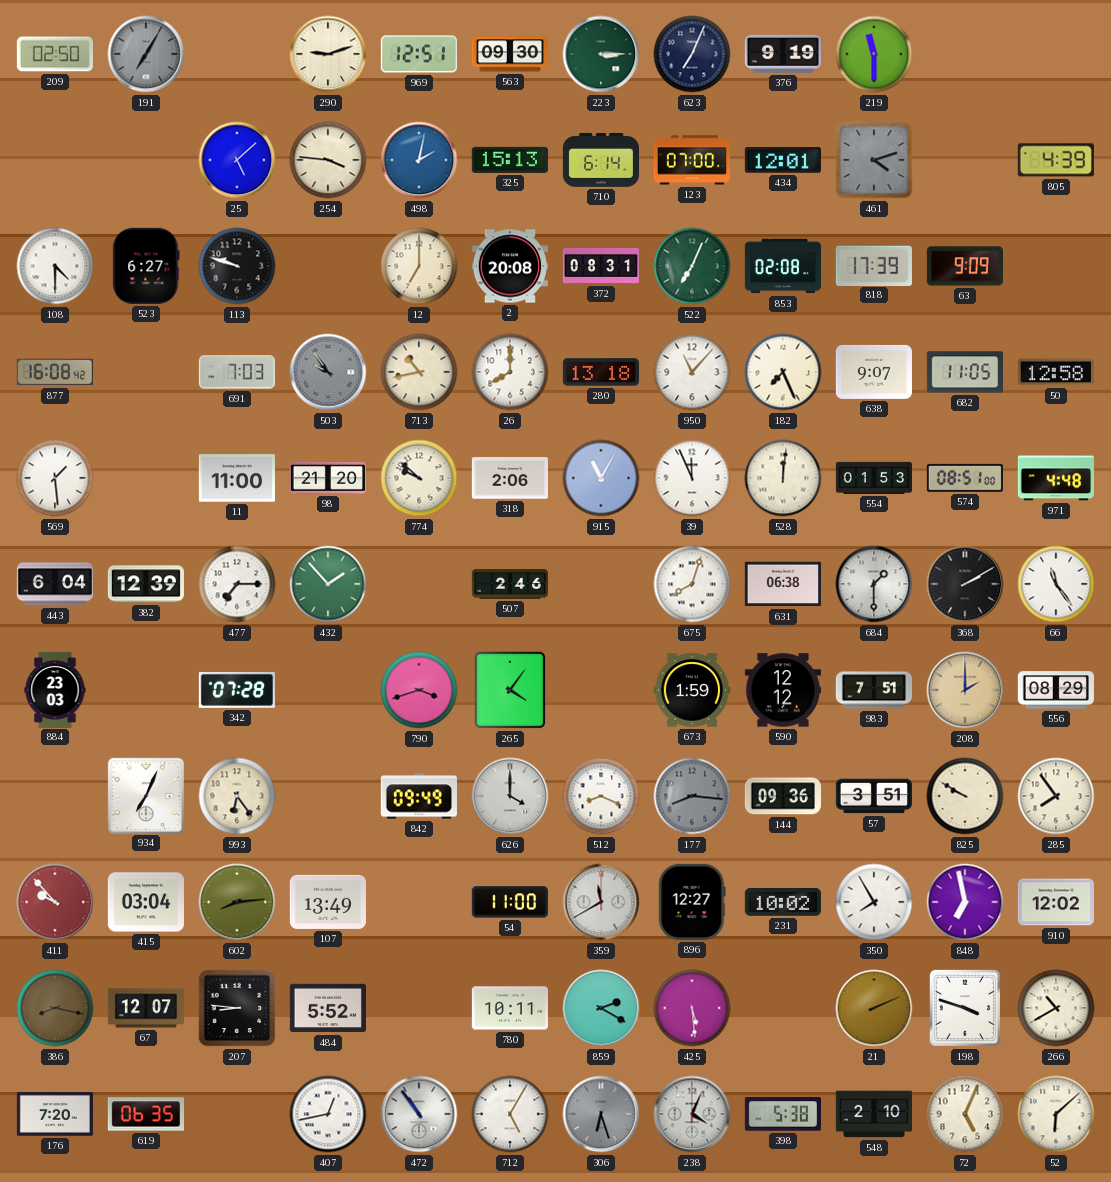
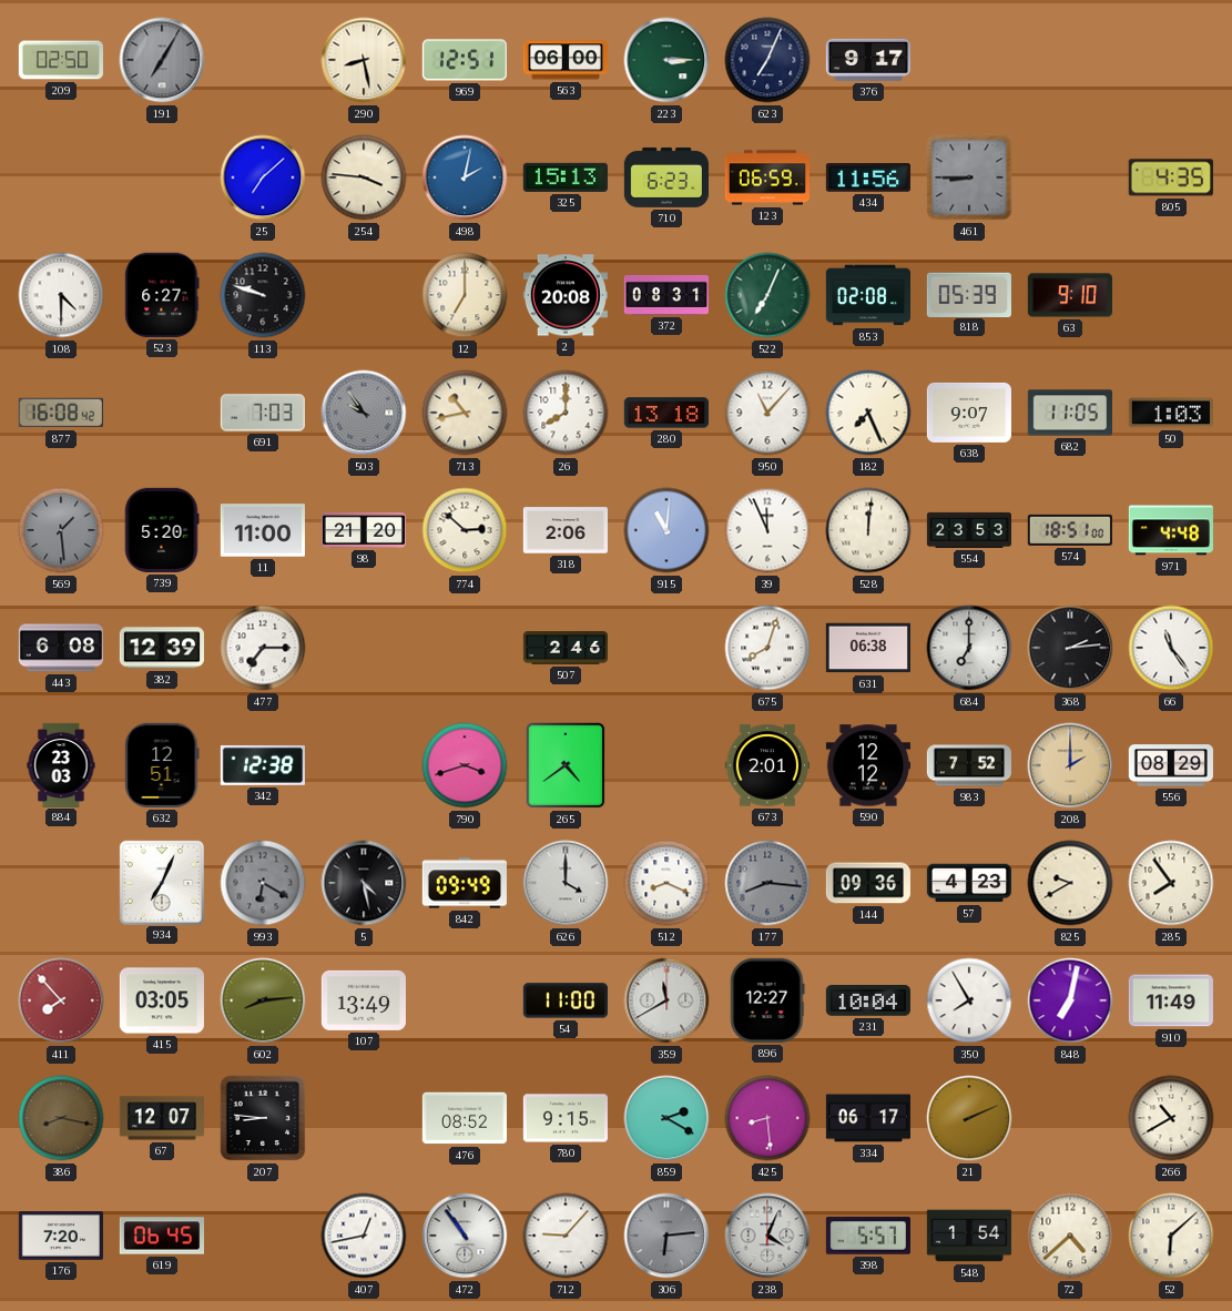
290: 9:12 -> 8:28 (364, 60)
563: 09:30 -> 06:00 (564, 60)
376: 9:19 -> 9:17 (867, 60)
219: 11:30 -> none (874, 54)
25: 5:08 -> 7:08 (263, 177)
710: 6:14 -> 6:23 (665, 177)
123: 07:00 -> 06:59 (767, 177)
434: 12:01 -> 11:56 (868, 177)
461: 4:12 -> 8:45 (969, 177)
805: 4:39 -> 4:35 (1171, 177)
818: 17:39 -> 05:39 (969, 294)
63: 9:09 -> 9:10 (1069, 295)
50: 12:58 -> 1:03 (1171, 413)
569 dial: white -> grey (61, 530)
739: none -> 5:20 (162, 530)
774: 9:52 -> 2:52 (465, 530)
915: 11:05 -> 11:01 (666, 530)
554: 01:53 -> 23:53 (968, 530)
574: 08:51 -> 18:51 (1070, 530)
443: 6:04 -> 6:08 (61, 648)
432: 1:53 -> none (328, 584)
684: 1:30 -> 7:00 (969, 648)
368: 2:10 -> 2:14 (1070, 648)
632: none -> 12:51 (162, 765)
342: 07:28 -> 12:38 (263, 765)
265: 4:06 -> 4:39 (566, 765)
673: 1:59 -> 2:01 (766, 765)
983: 7:51 -> 7:52 (968, 765)
993: 6:24 -> 6:20 (263, 883)
993 dial: cream -> grey (263, 883)
5: none -> 4:28 (364, 883)
57: 3:51 -> 4:23 (969, 883)
825: 9:50 -> 9:40 (1070, 883)
411: 9:53 -> 7:53 (61, 1000)
415: 03:04 -> 03:05 (162, 1000)
231: 10:02 -> 10:04 (868, 1000)
848: 6:58 -> 7:02 (1070, 1000)
910: 12:02 -> 11:49 (1171, 1000)
484: 5:52 -> none (327, 1008)
476: none -> 08:52 (464, 1118)
780: 10:11 -> 9:15 (566, 1118)
425: 5:29 -> 8:29 (767, 1118)
334: none -> 06:17 (867, 1118)
198: 3:48 -> none (965, 1008)
619: 06:35 -> 06:45 (161, 1236)
712: 5:05 -> 9:07 (566, 1236)
306: 6:27 -> 6:14 (666, 1236)
398: 5:38 -> 5:57 (868, 1236)
548: 2:10 -> 1:54 (968, 1236)
72: 5:04 -> 4:38 (1070, 1236)
